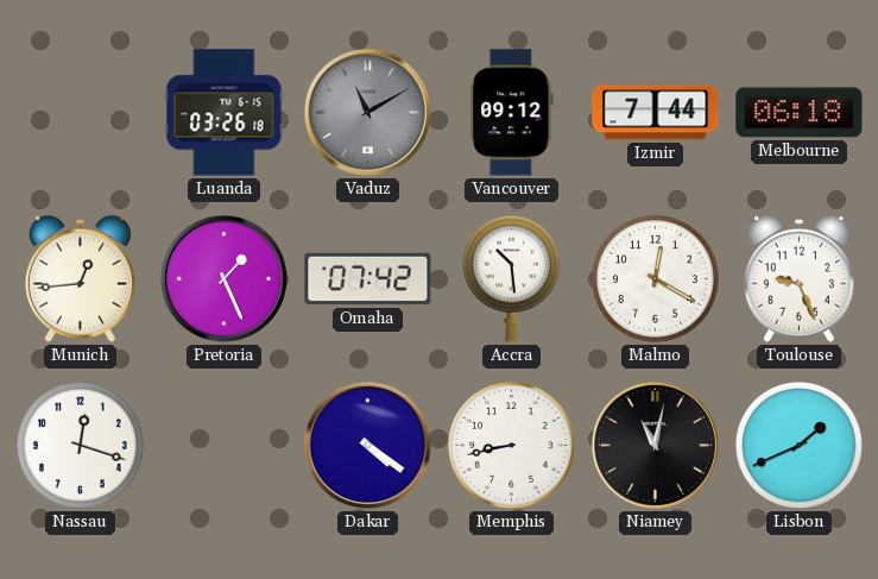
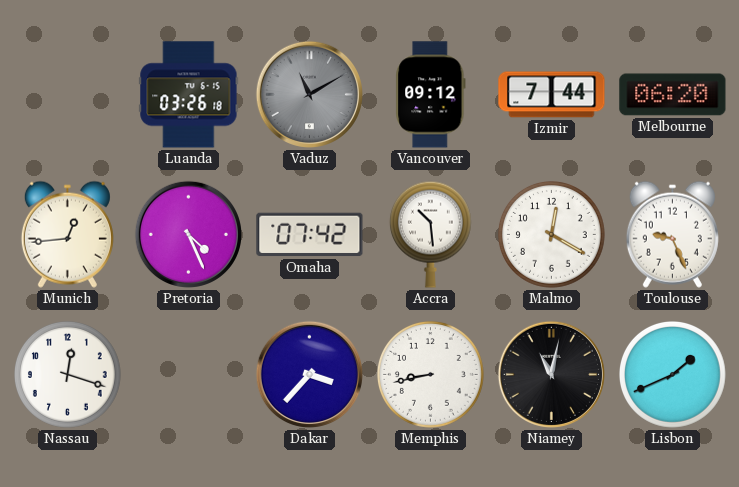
Melbourne: 06:18 -> 06:20 (673, 95)
Pretoria: 1:26 -> 4:26 (188, 234)
Dakar: 4:21 -> 3:37 (309, 374)
